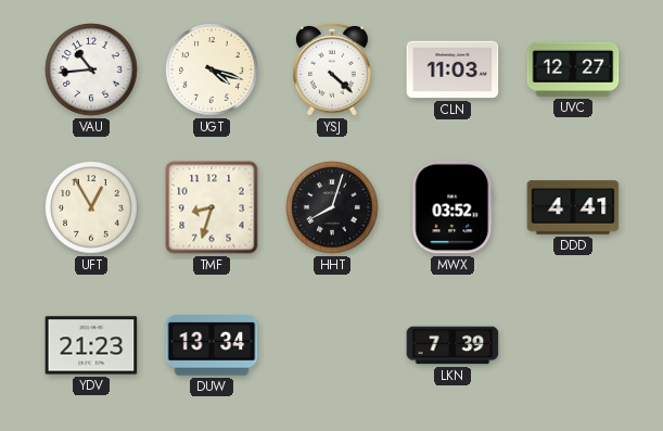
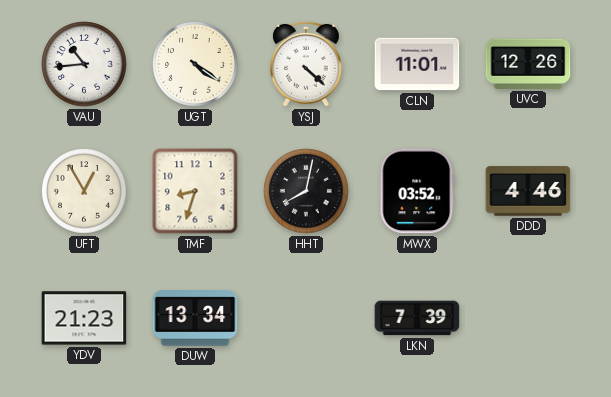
UGT: 4:18 -> 4:21 (195, 64)
CLN: 11:03 -> 11:01 (417, 64)
UVC: 12:27 -> 12:26 (528, 64)
HHT: 8:03 -> 8:02 (306, 191)
DDD: 4:41 -> 4:46 (528, 191)
